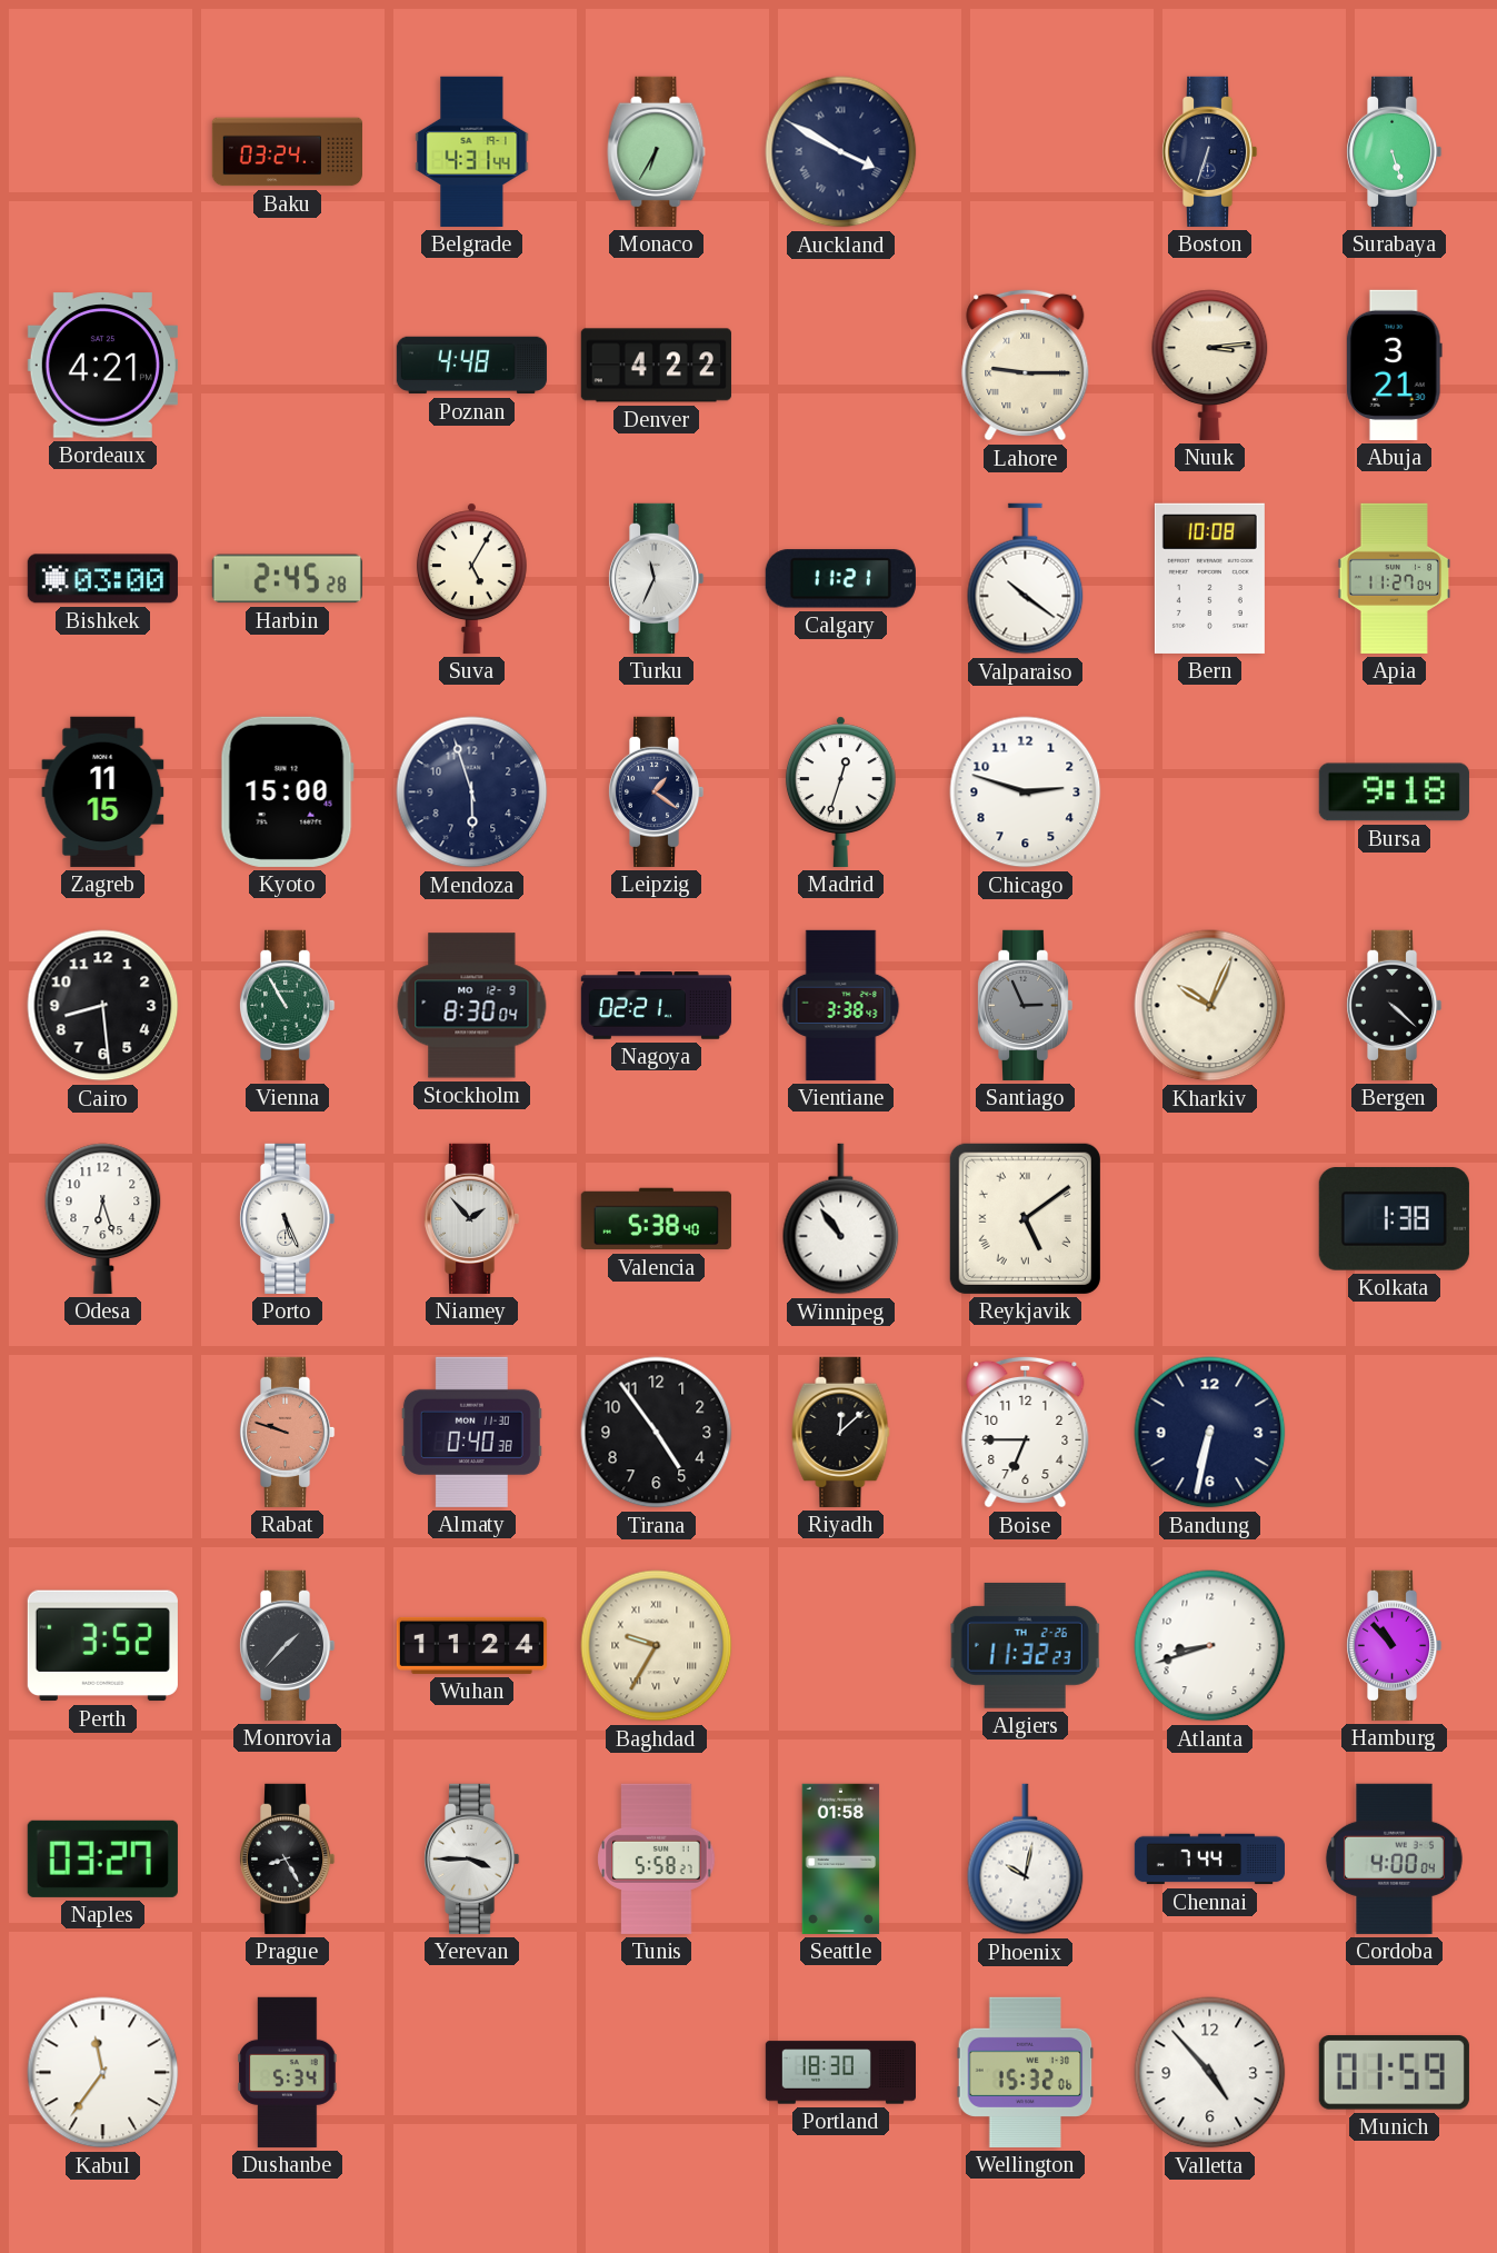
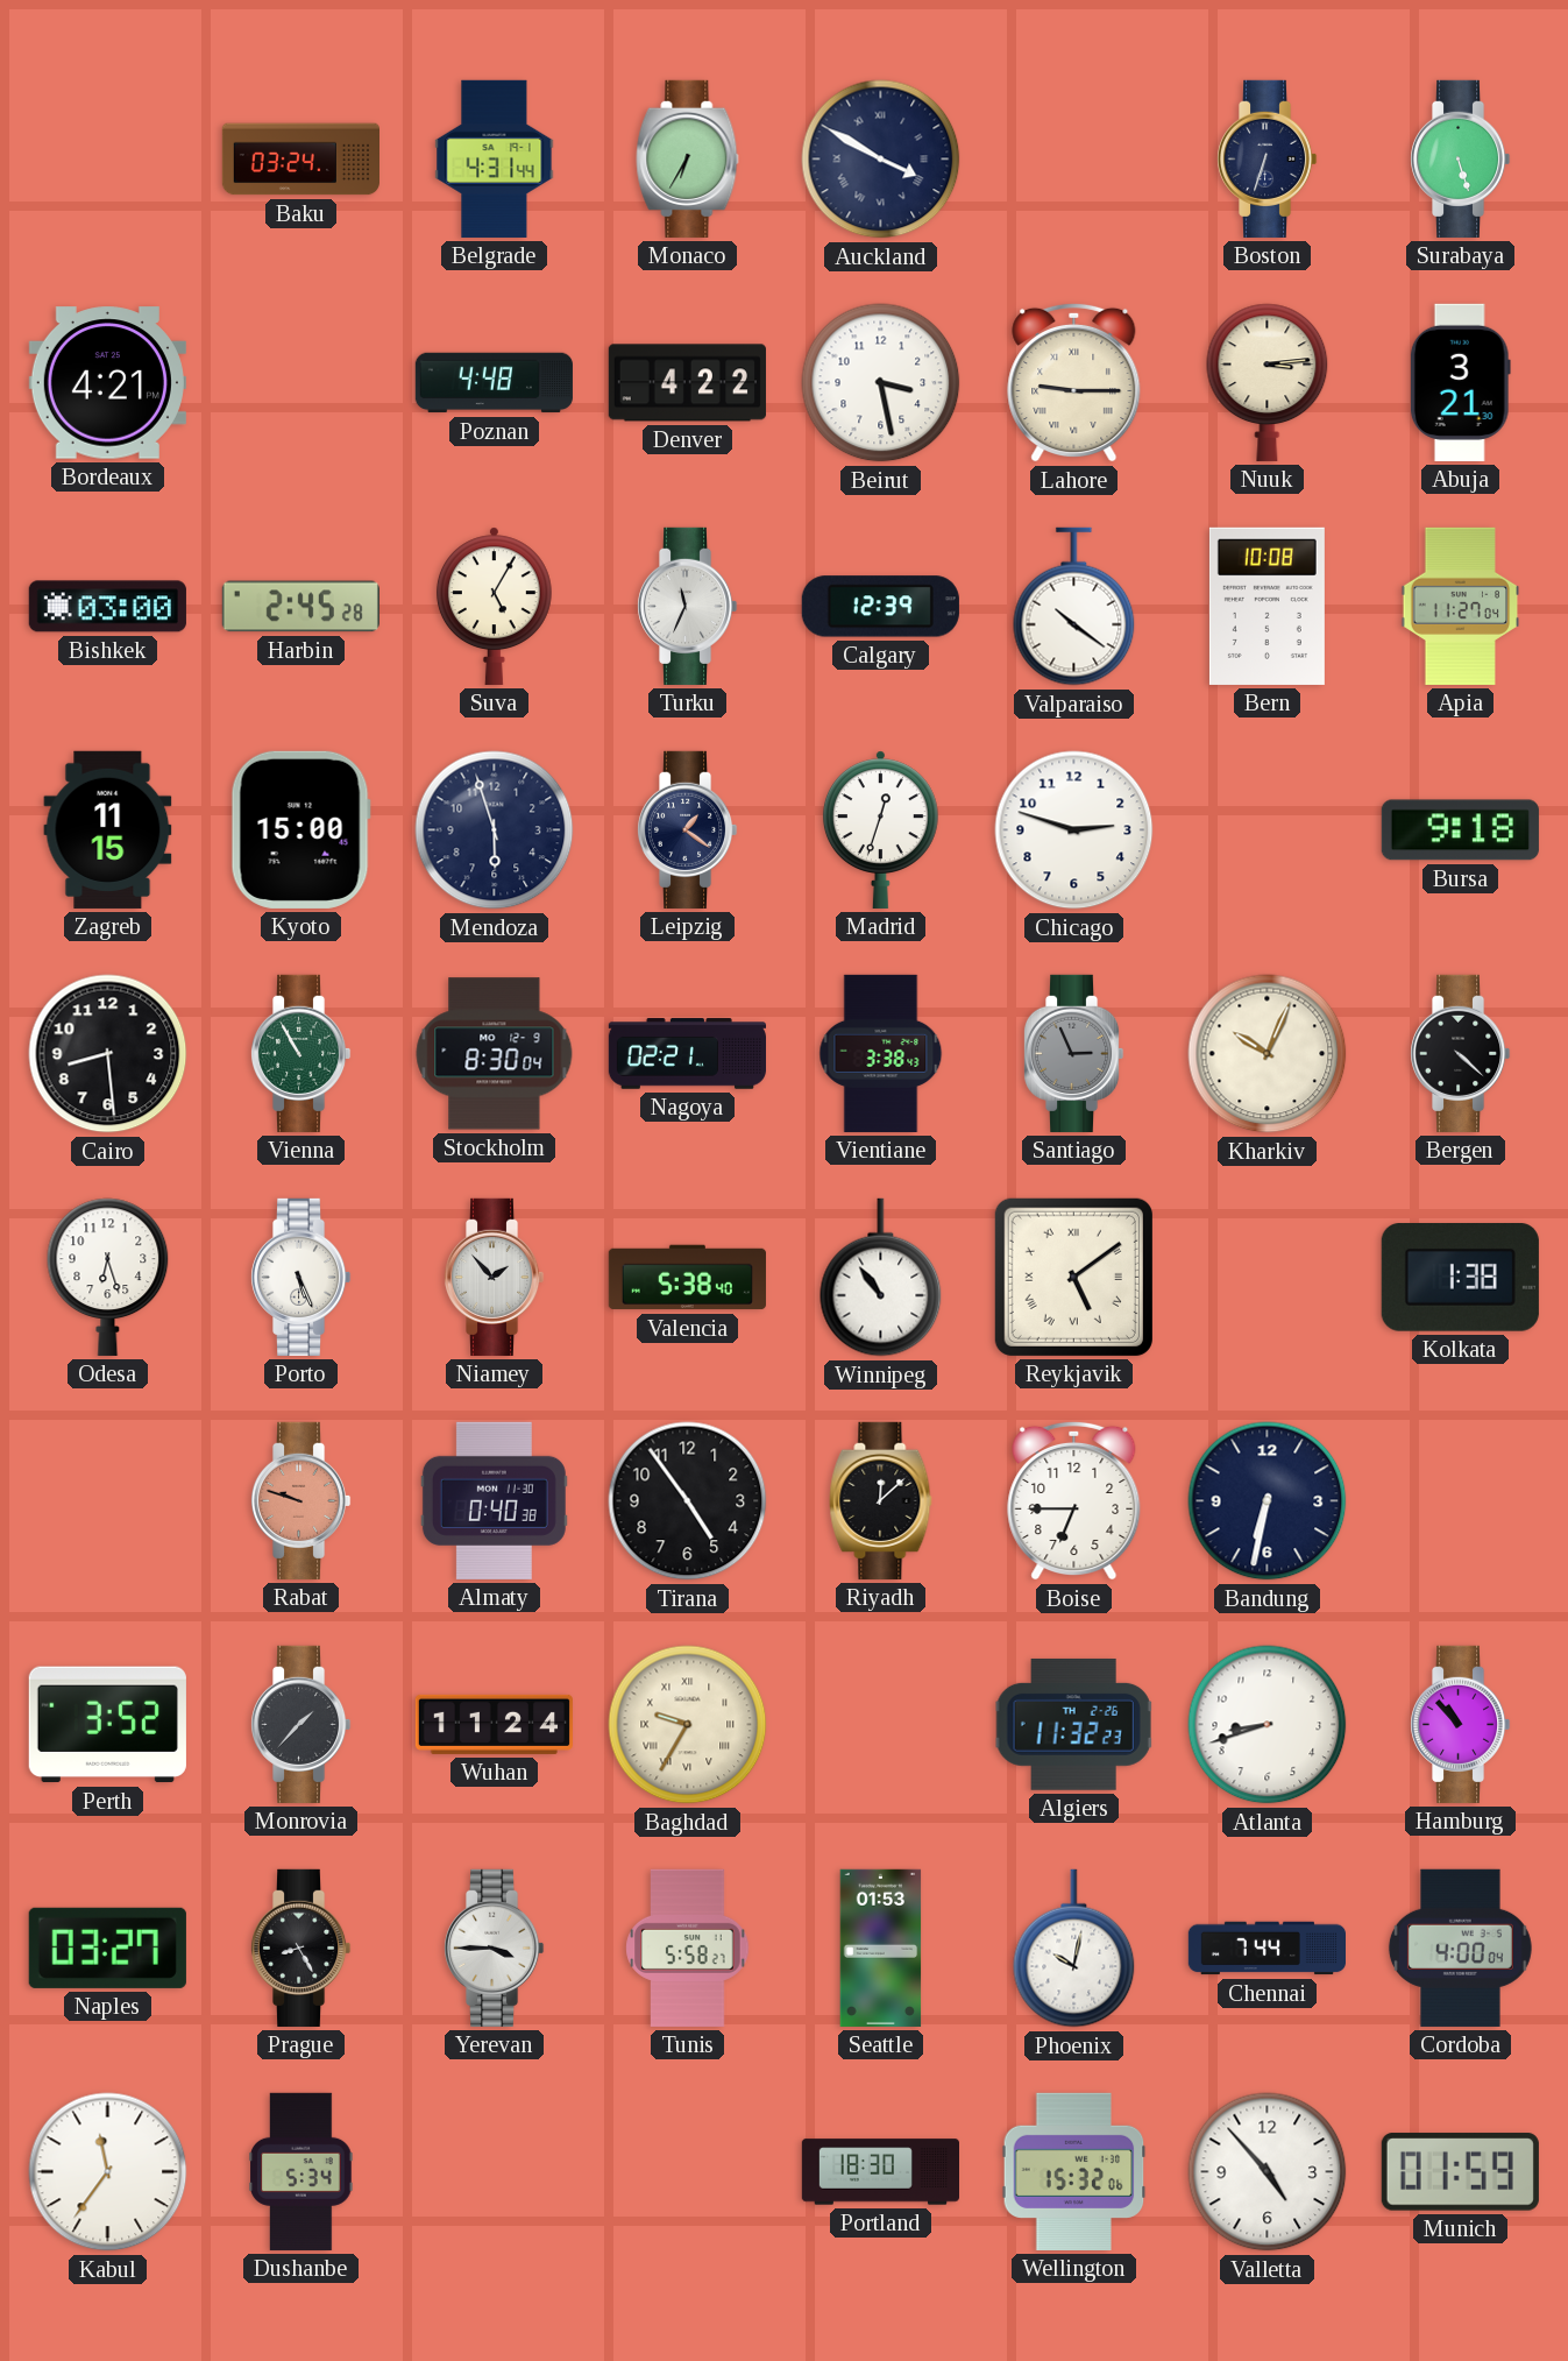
Beirut: none -> 3:28 (881, 383)
Calgary: 11:21 -> 12:39 (880, 607)
Seattle: 01:58 -> 01:53 (881, 1948)
